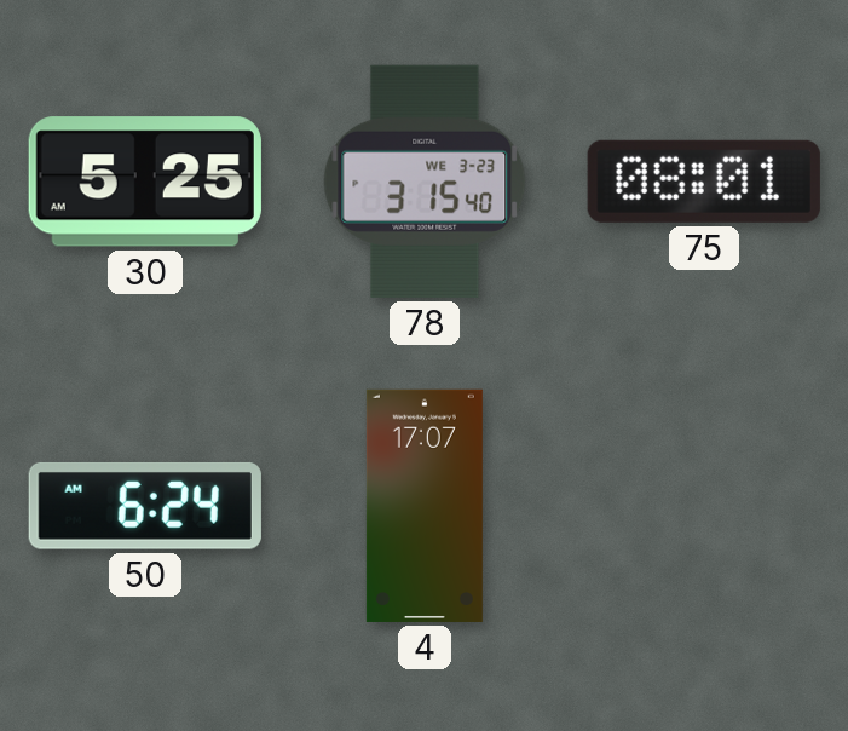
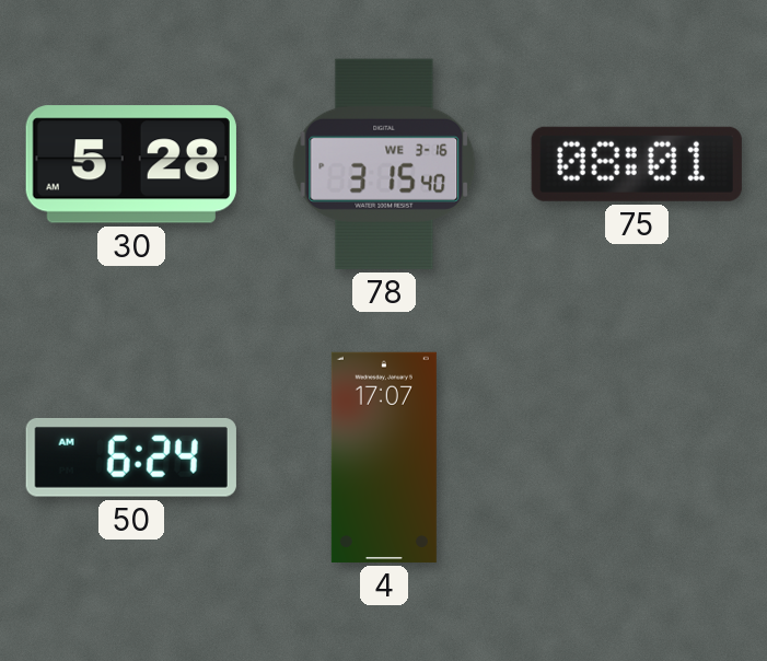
30: 5:25 -> 5:28 (131, 164)
78 date: WE 3-23 -> WE 3-16 (384, 164)
